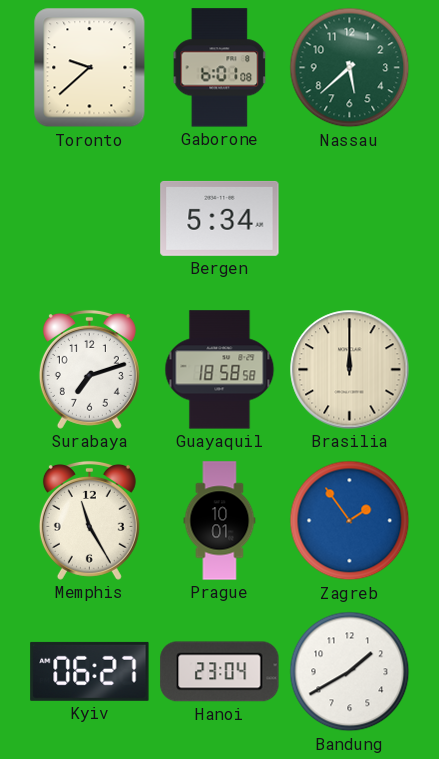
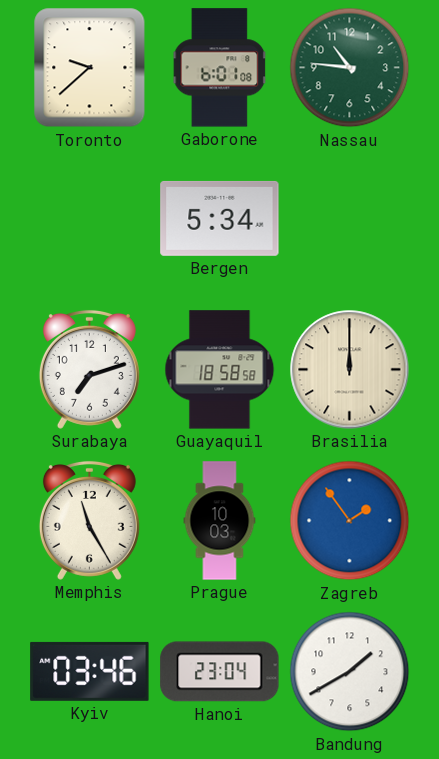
Nassau: 5:38 -> 10:46 (350, 68)
Prague: 10:01 -> 10:03 (220, 521)
Kyiv: 06:27 -> 03:46 (90, 671)
